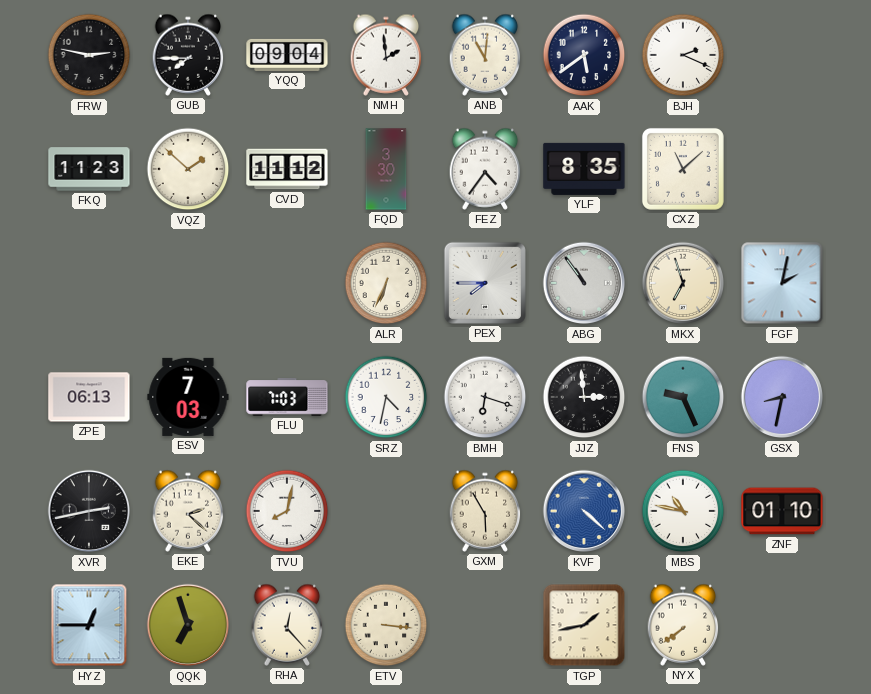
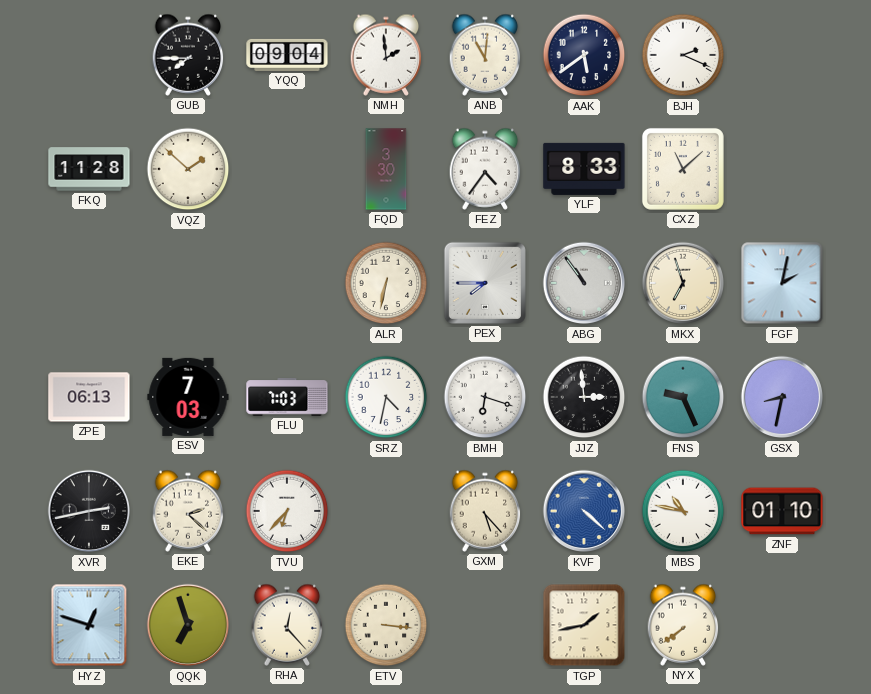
FRW: 2:47 -> none (89, 55)
FKQ: 11:23 -> 11:28 (89, 169)
CVD: 11:12 -> none (287, 169)
YLF: 8:35 -> 8:33 (584, 169)
ALR: 6:34 -> 6:32 (386, 283)
TVU: 8:02 -> 6:37 (287, 511)
GXM: 5:55 -> 5:23 (485, 511)
HYZ: 12:45 -> 12:48 (89, 625)
